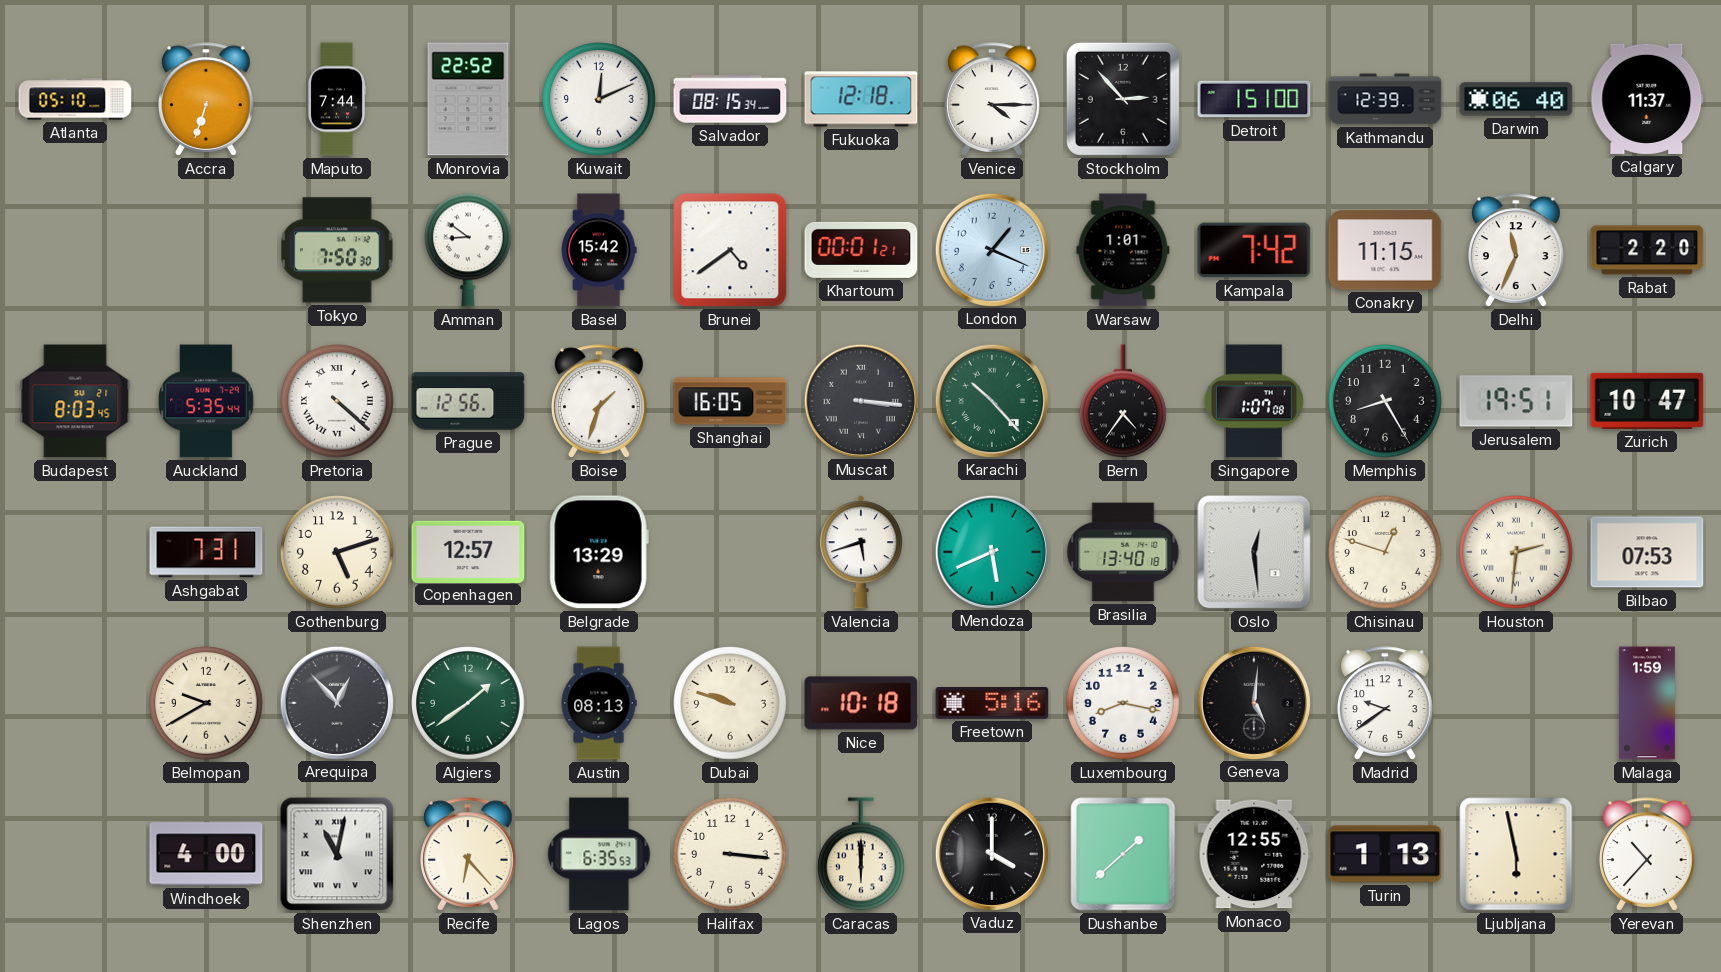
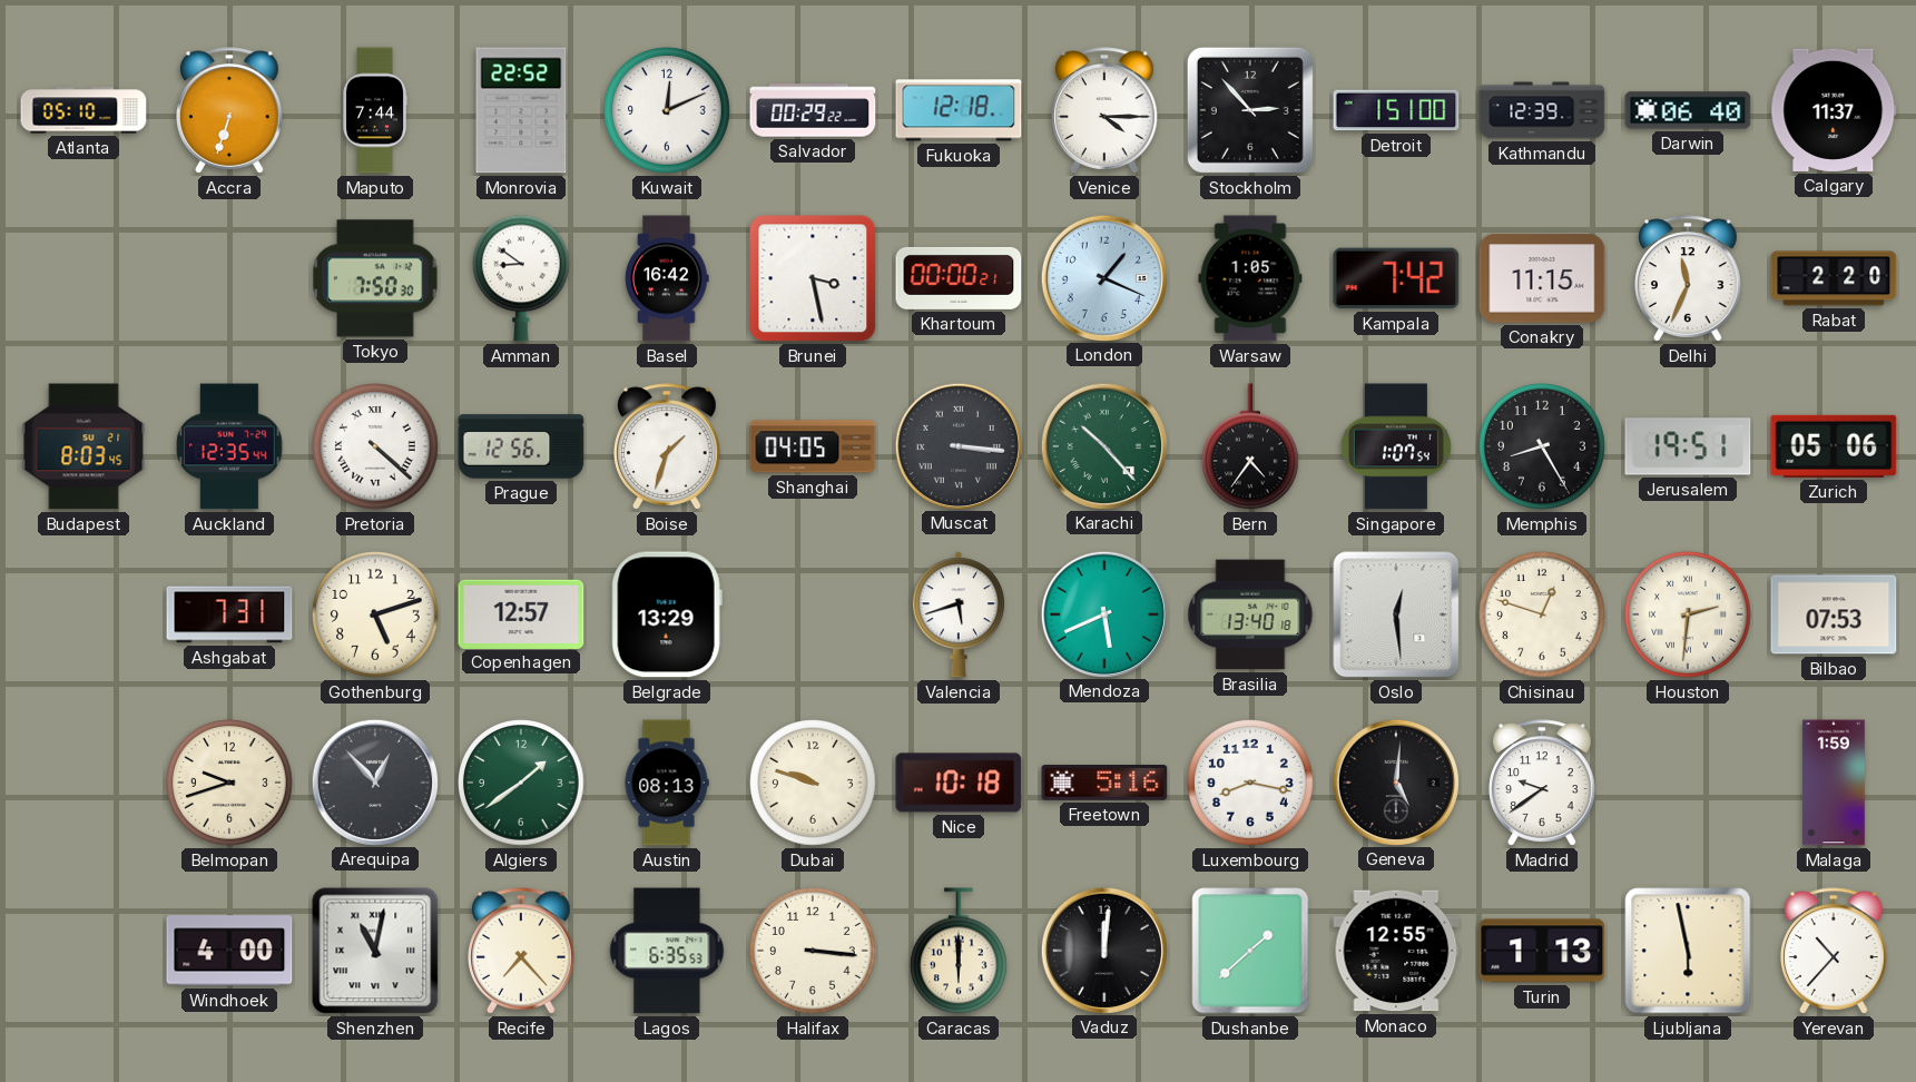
Salvador: 08:15 -> 00:29 (813, 110)
Basel: 15:42 -> 16:42 (667, 278)
Brunei: 4:39 -> 3:28 (813, 278)
Khartoum: 00:01 -> 00:00 (959, 278)
Warsaw: 1:01 -> 1:05 (1250, 278)
Auckland: 5:35 -> 12:35 (229, 446)
Shanghai: 16:05 -> 04:05 (813, 446)
Singapore: 1:07:08 -> 1:07:54 (1396, 446)
Zurich: 10:47 -> 05:06 (1834, 446)
Belmopan: 9:40 -> 9:42 (229, 783)
Recife: 6:23 -> 7:23 (521, 951)
Vaduz: 4:00 -> 12:01 (1103, 950)
